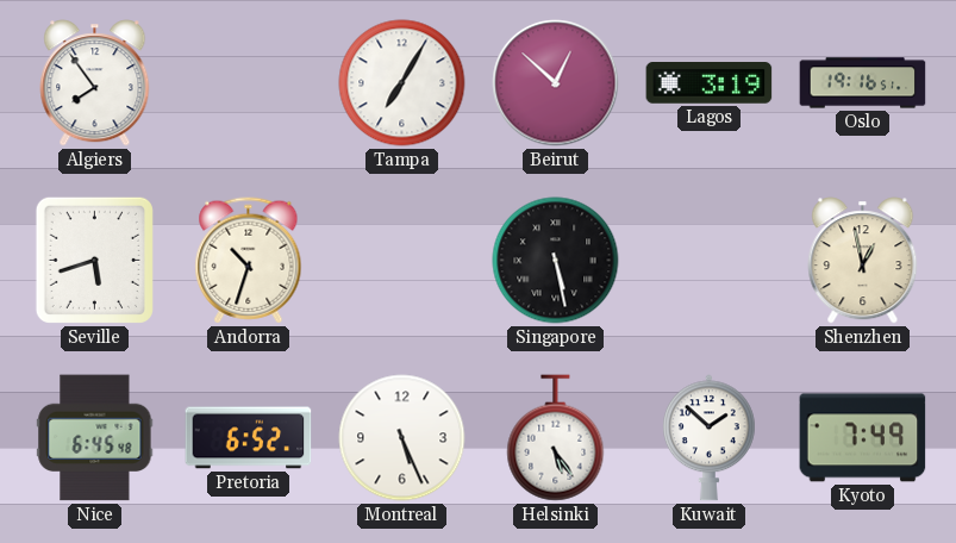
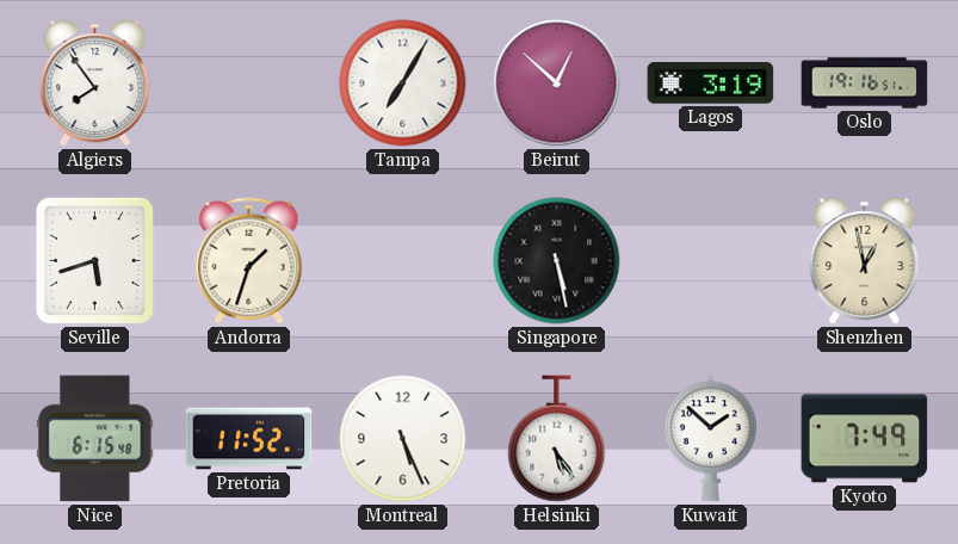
Andorra: 10:33 -> 1:33 (249, 261)
Nice: 6:45 -> 6:15 (95, 439)
Pretoria: 6:52 -> 11:52 (249, 439)
